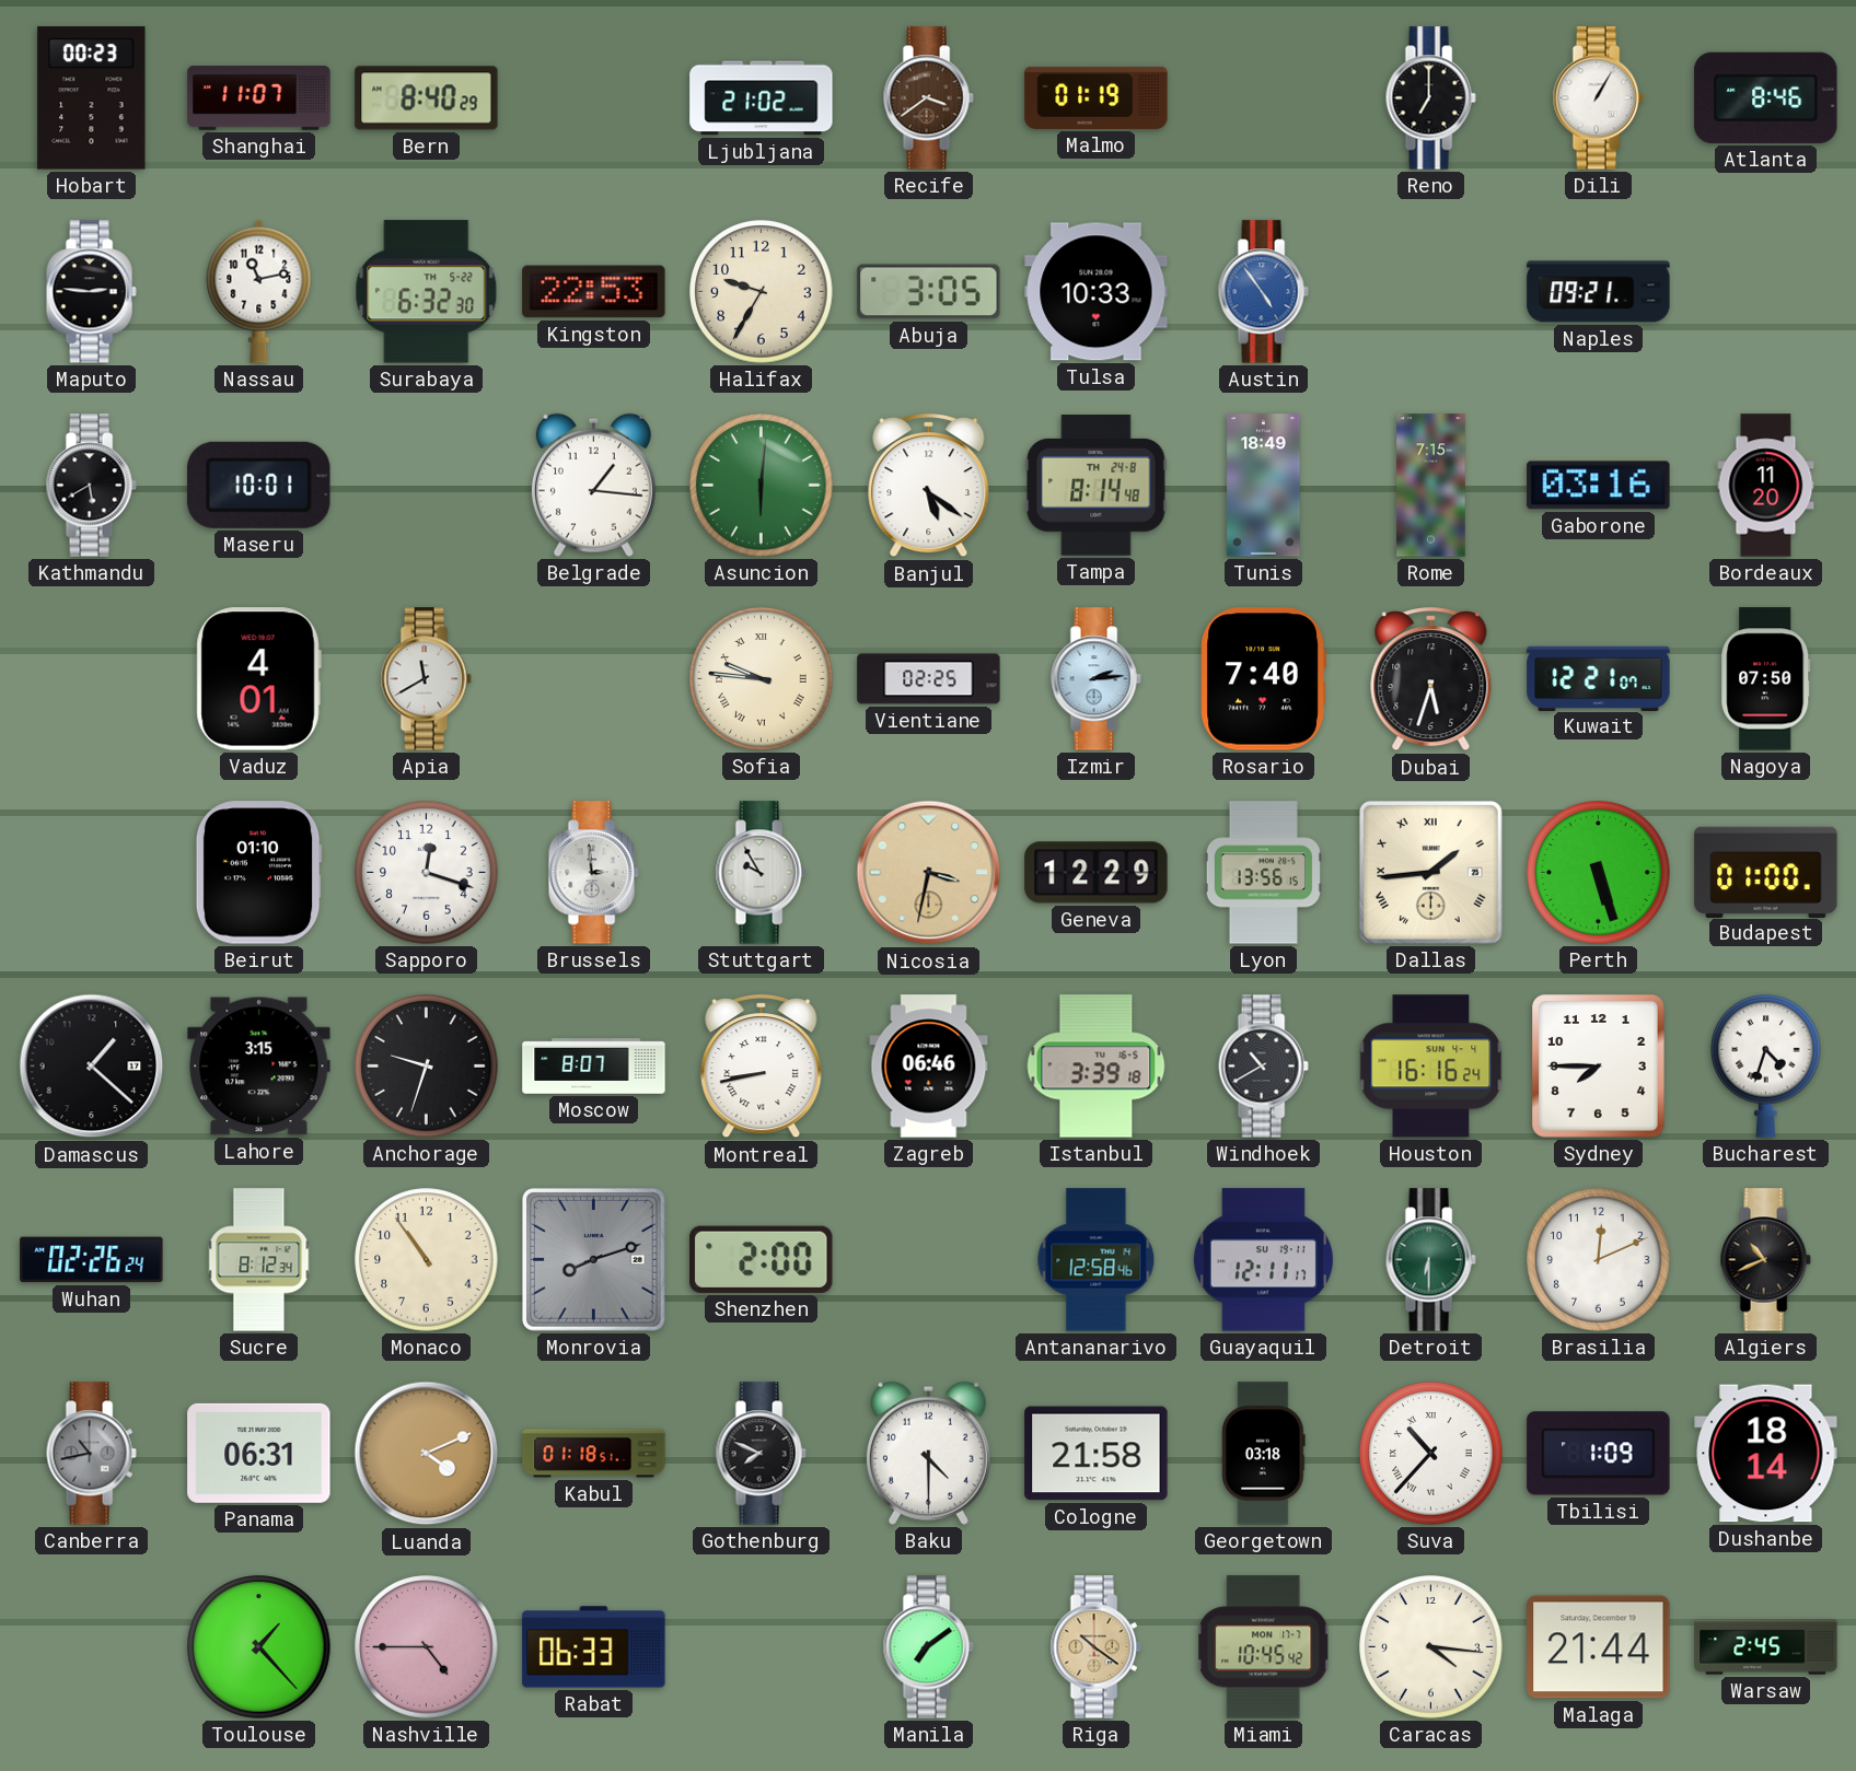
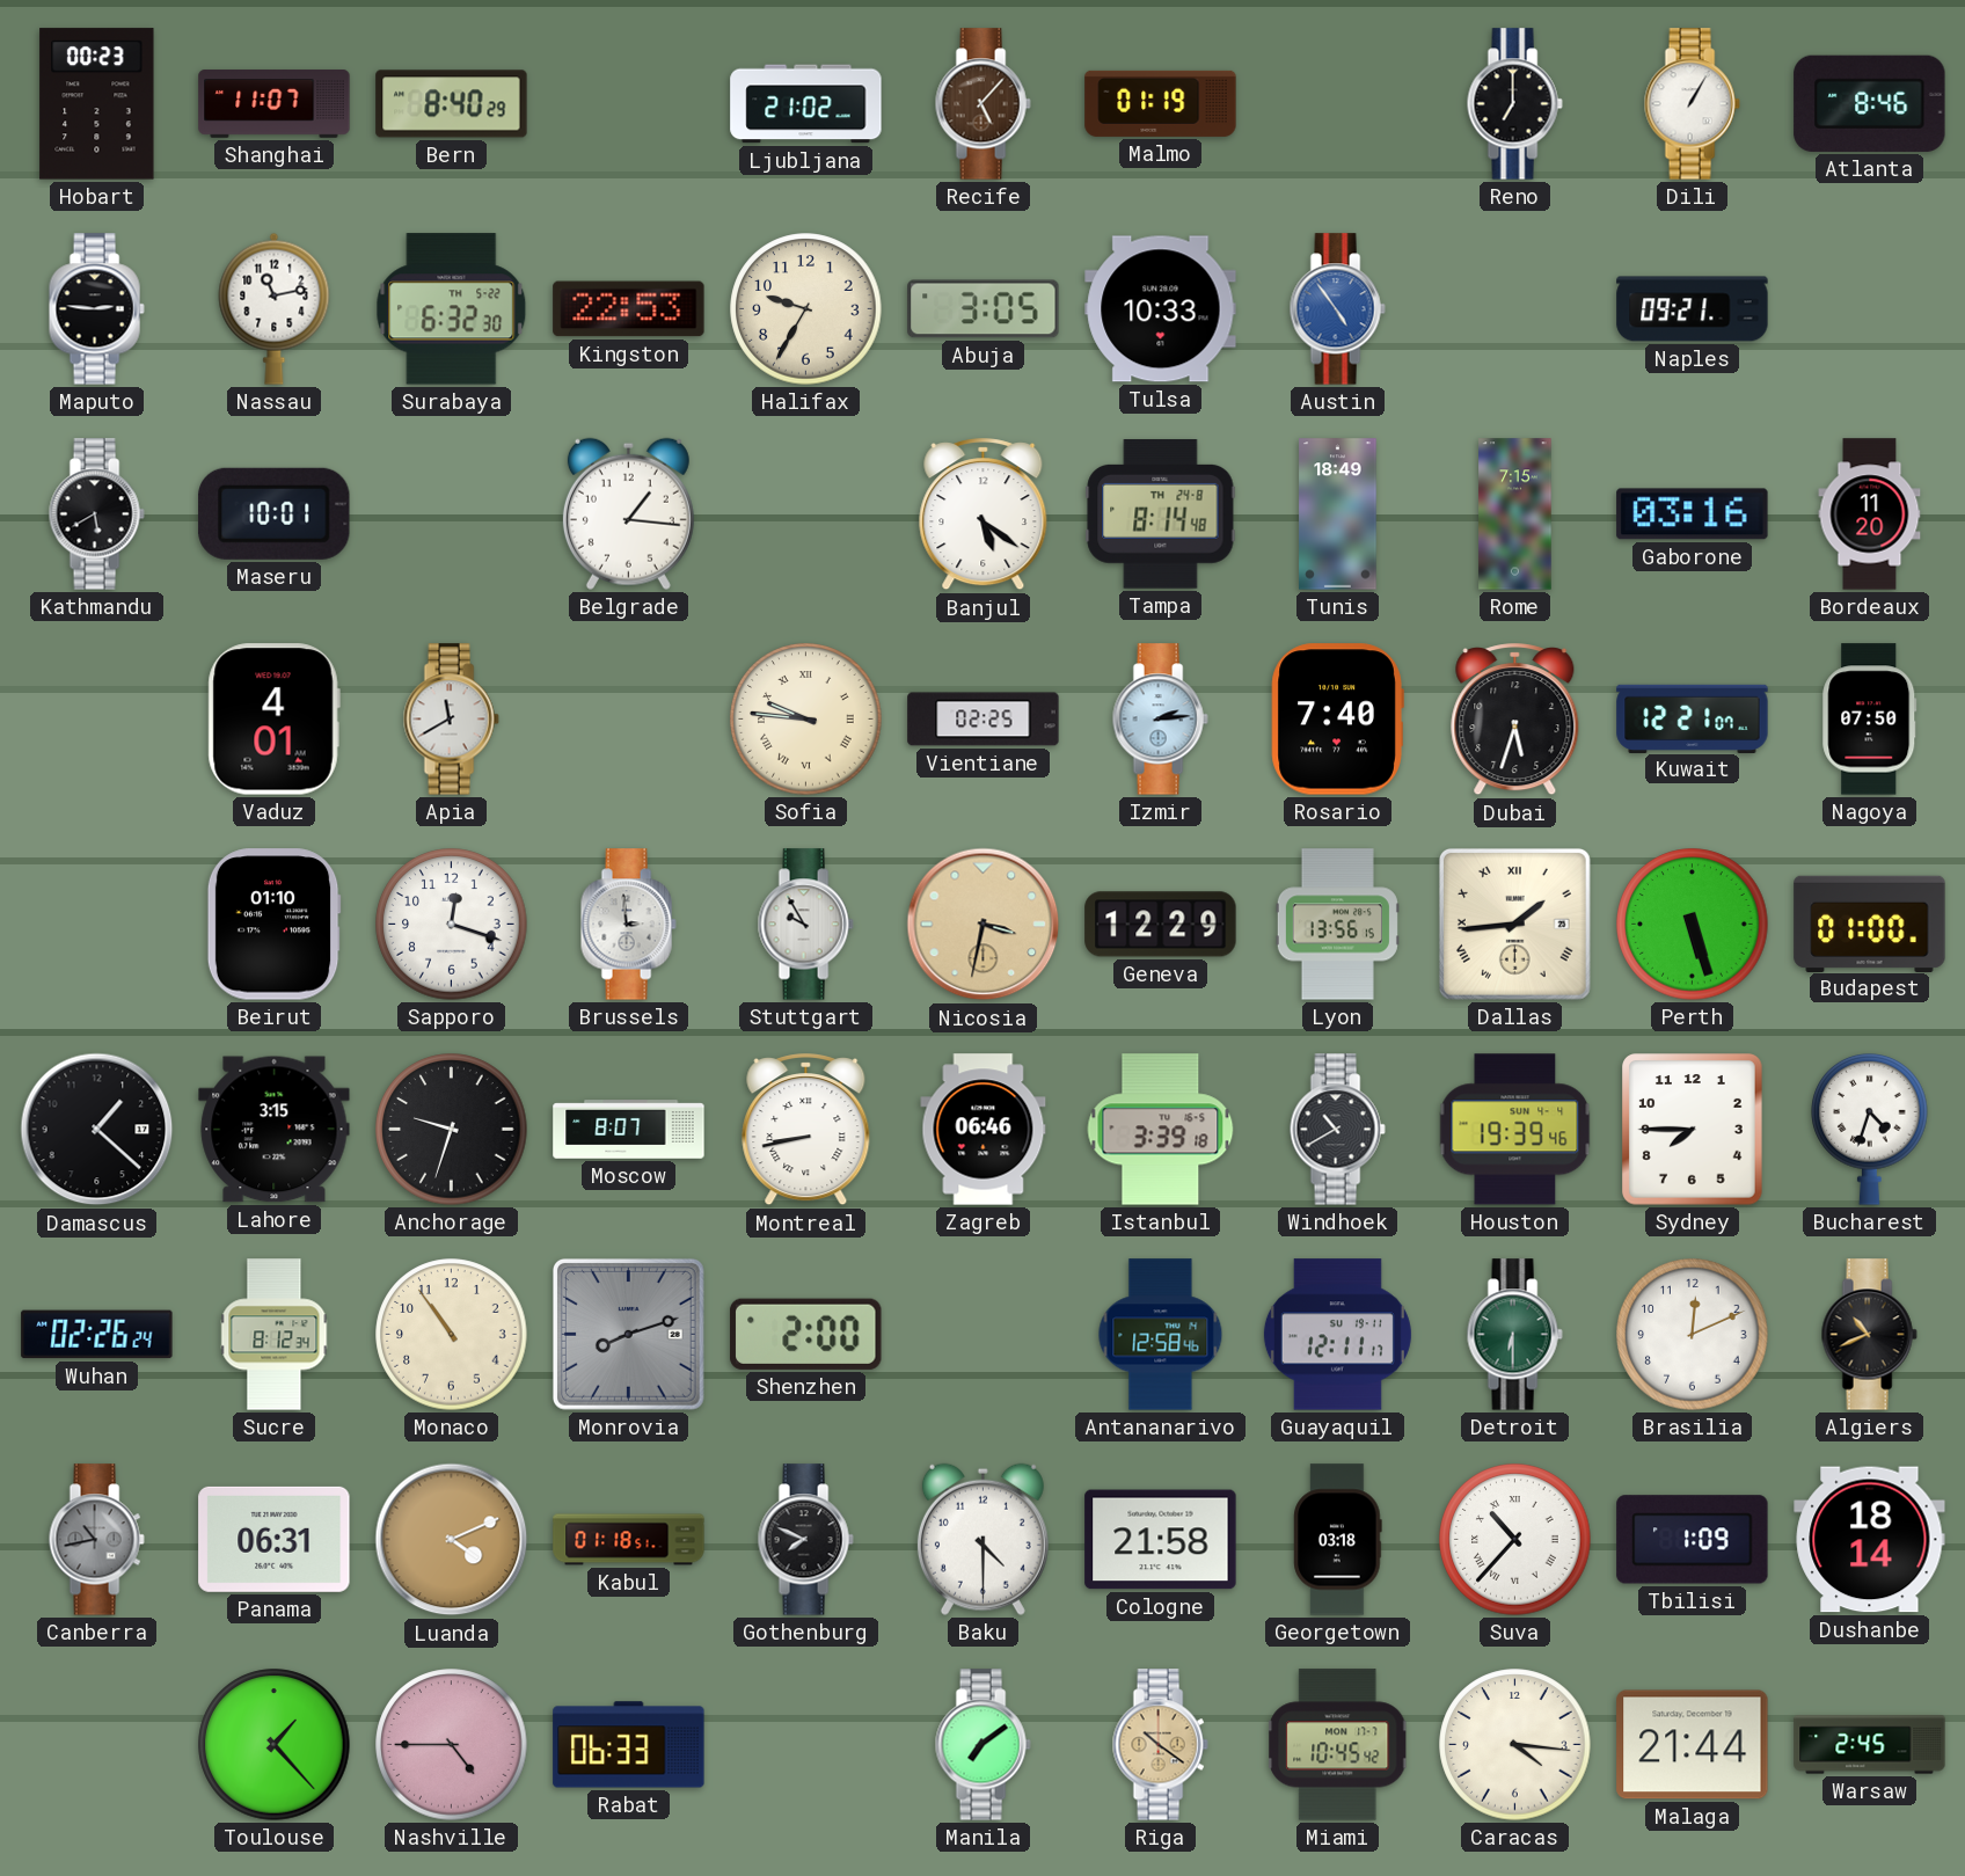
Recife: 3:39 -> 5:07 (982, 104)
Asuncion: 6:01 -> none (762, 486)
Houston: 16:16 -> 19:39 (1515, 1130)
